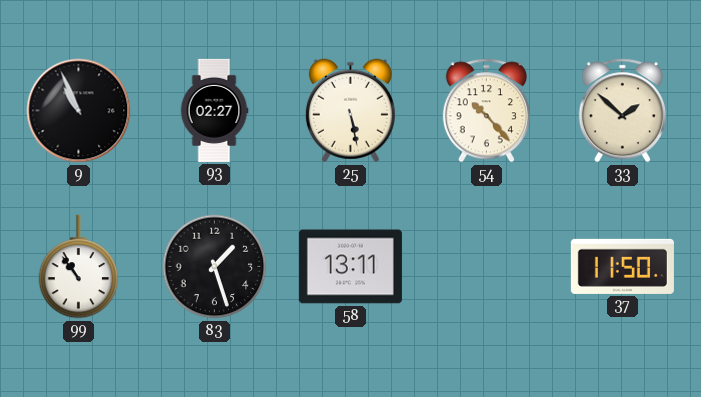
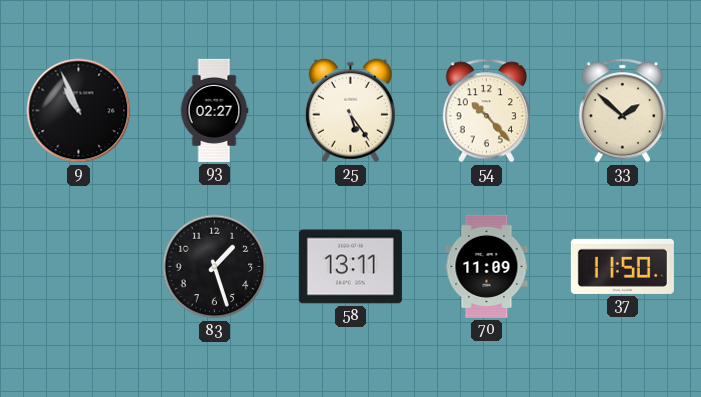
25: 5:28 -> 5:24 (350, 111)
99: 10:54 -> none (79, 267)
70: none -> 11:09 (487, 266)
